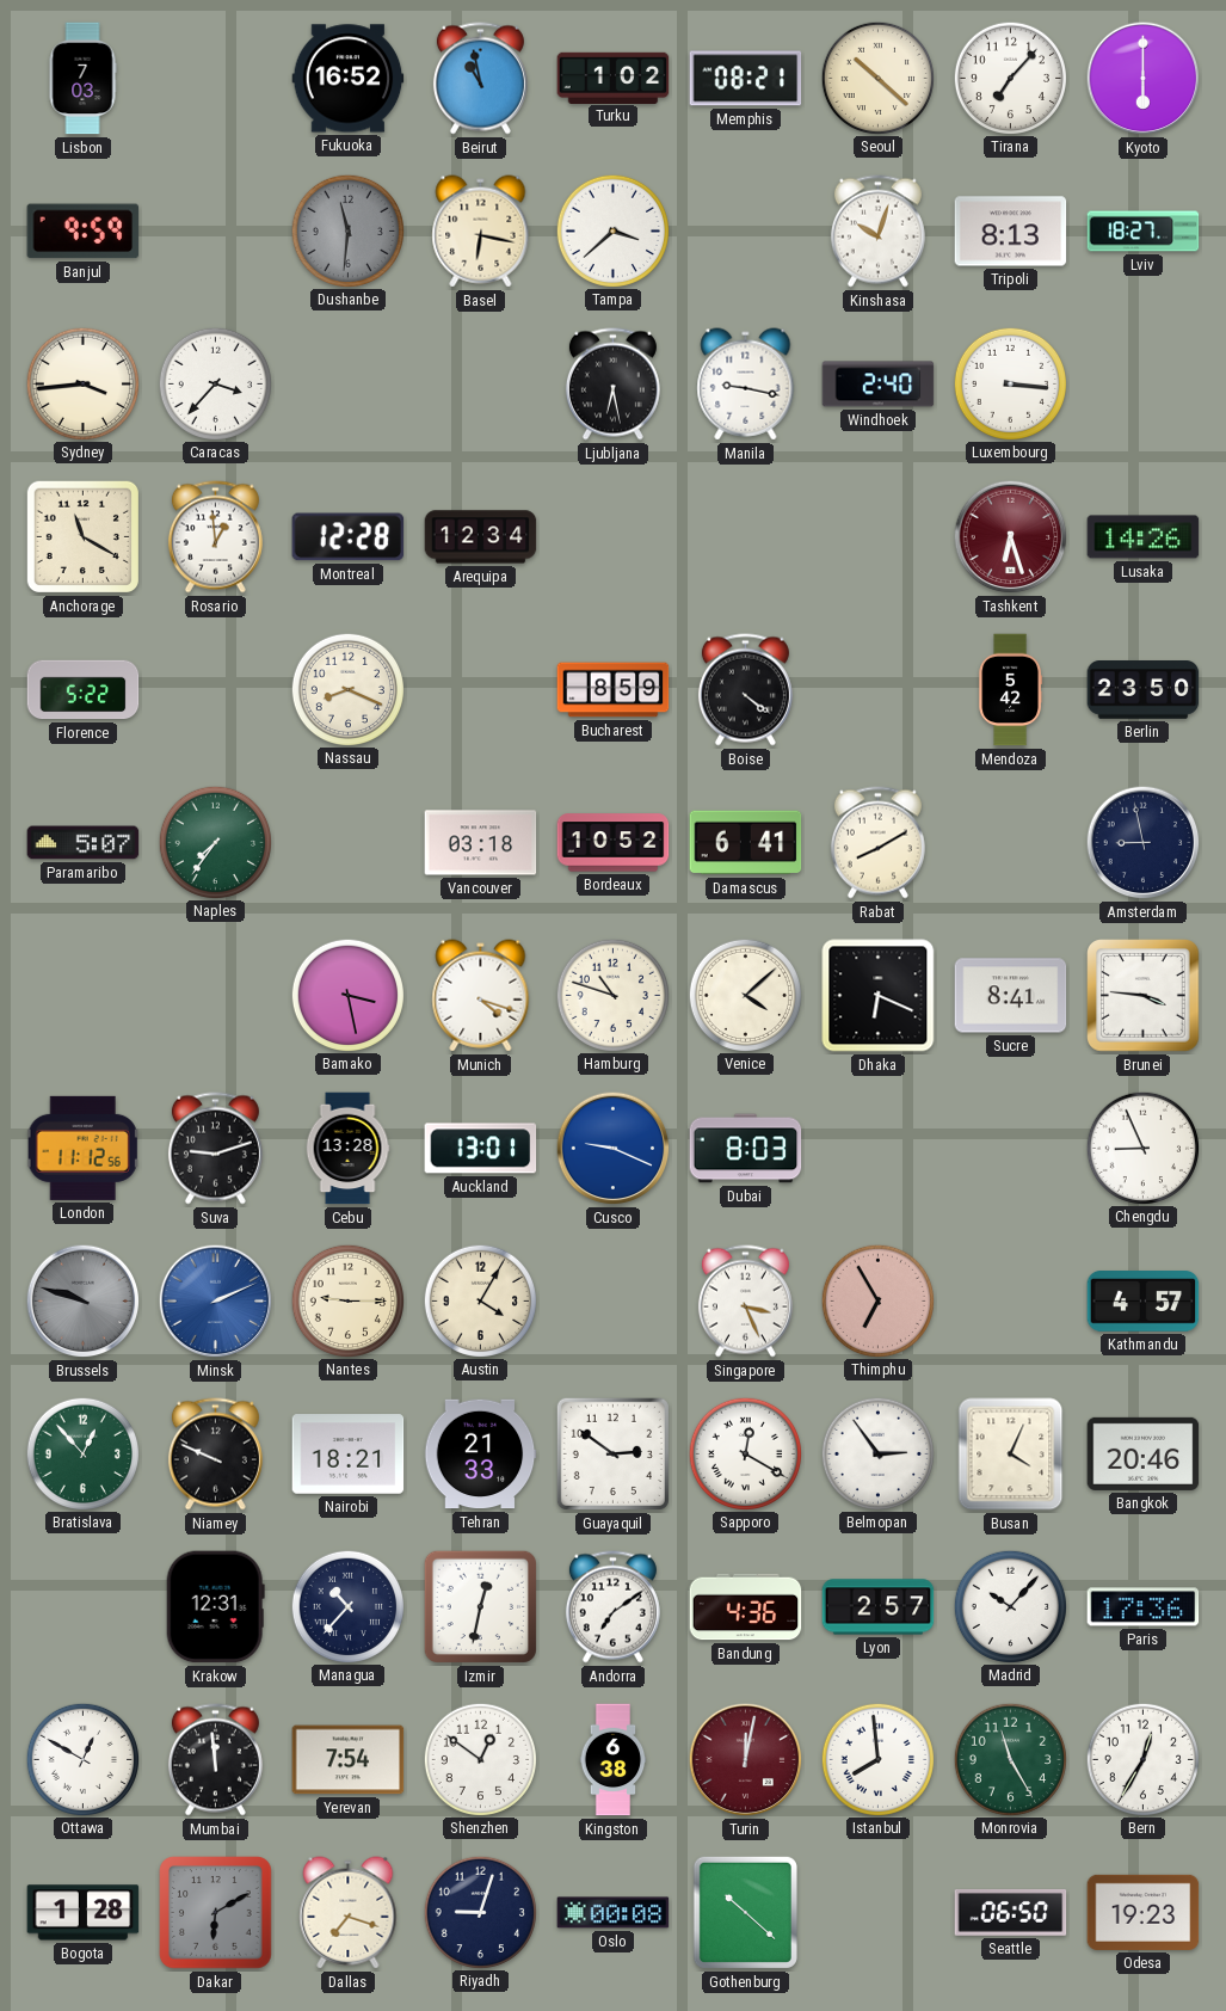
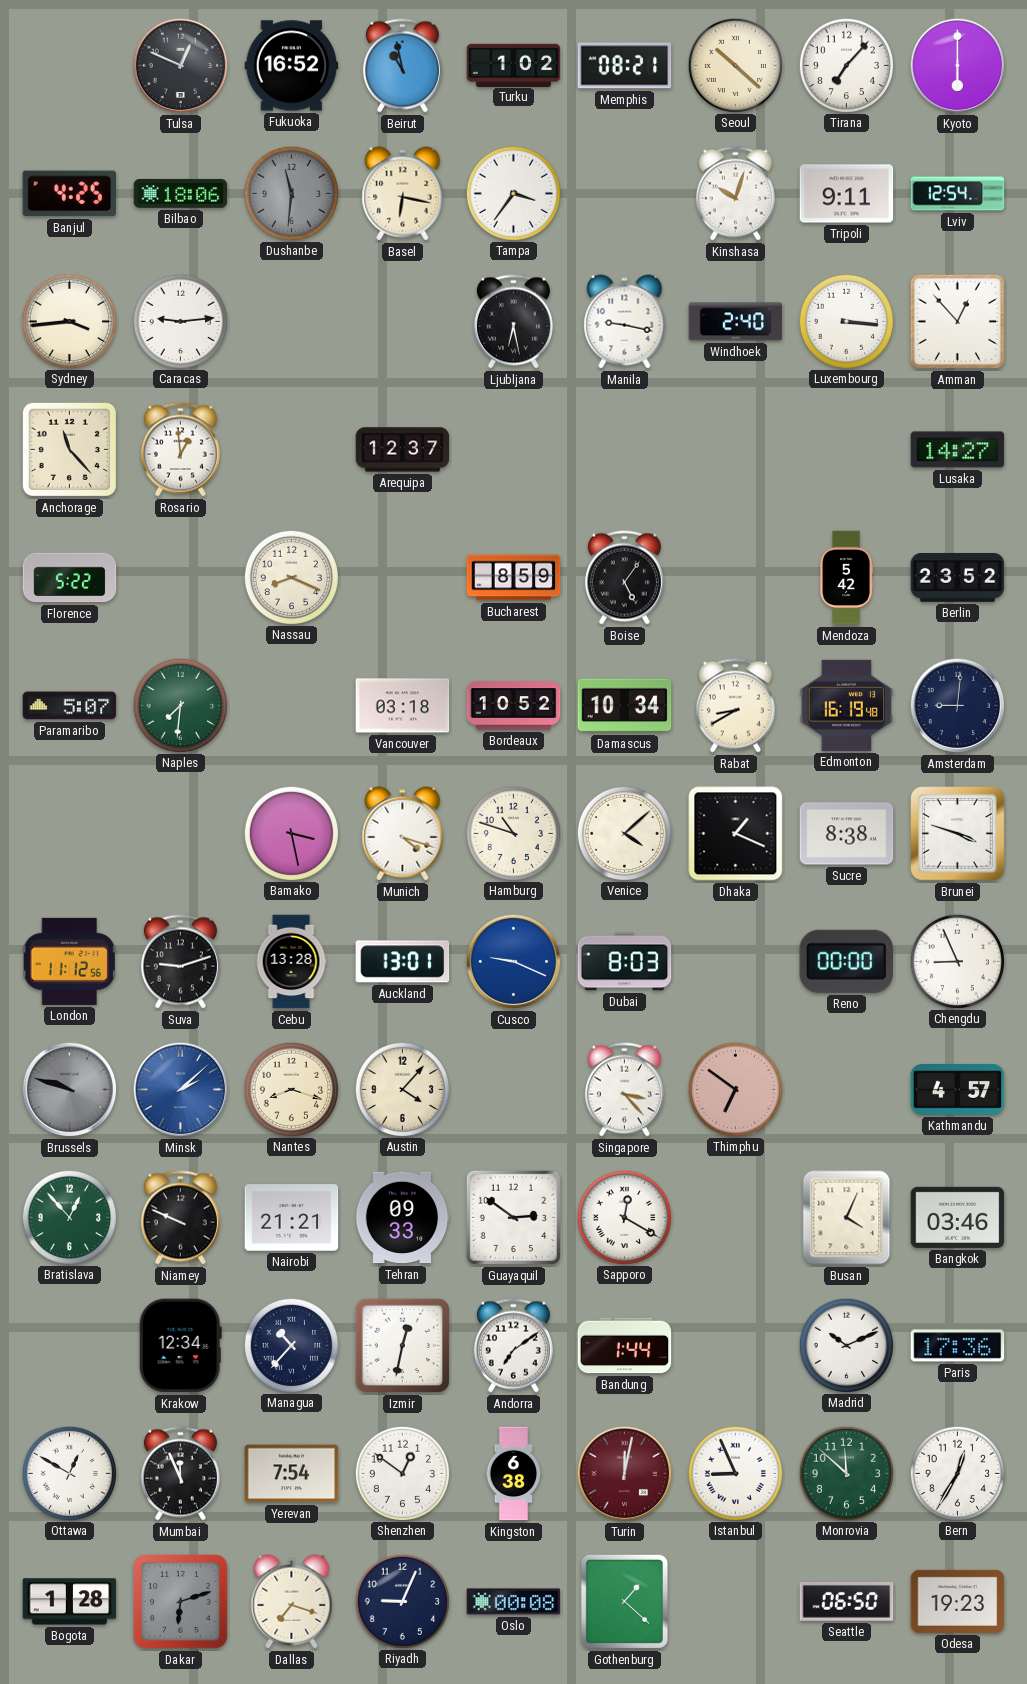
Lisbon: 7:03 -> none (82, 79)
Tulsa: none -> 12:49 (181, 66)
Banjul: 9:59 -> 4:25 (70, 194)
Bilbao: none -> 18:06 (181, 194)
Tampa: 3:38 -> 3:36 (513, 193)
Tripoli: 8:13 -> 9:11 (847, 194)
Lviv: 18:27 -> 12:54 (958, 194)
Caracas: 3:37 -> 9:14 (180, 321)
Amman: none -> 12:53 (957, 321)
Anchorage: 11:20 -> 11:23 (69, 449)
Montreal: 12:28 -> none (349, 537)
Arequipa: 12:34 -> 12:37 (403, 450)
Tashkent: 6:27 -> none (1011, 537)
Lusaka: 14:26 -> 14:27 (958, 450)
Boise: 4:21 -> 5:06 (624, 578)
Berlin: 23:50 -> 23:52 (958, 578)
Naples: 7:36 -> 7:31 (180, 705)
Damascus: 6:41 -> 10:34 (625, 706)
Rabat: 8:10 -> 8:40 (735, 706)
Edmonton: none -> 16:19 (847, 705)
Amsterdam: 8:58 -> 9:01 (958, 706)
Dhaka: 6:19 -> 1:19 (736, 834)
Sucre: 8:41 -> 8:38 (847, 834)
Brunei: 3:46 -> 3:48 (958, 834)
Reno: none -> 00:00 (846, 961)
Minsk: 2:11 -> 2:08 (181, 1090)
Nantes: 9:15 -> 8:18 (291, 1089)
Austin: 4:05 -> 4:07 (402, 1089)
Singapore: 3:26 -> 3:23 (624, 1090)
Thimphu: 6:55 -> 6:51 (735, 1089)
Nairobi: 18:21 -> 21:21 (292, 1218)
Tehran: 21:33 -> 09:33 (402, 1218)
Belmopan: 2:54 -> none (877, 1453)
Bangkok: 20:46 -> 03:46 (958, 1217)
Krakow: 12:31 -> 12:34 (180, 1346)
Bandung: 4:36 -> 1:44 (625, 1346)
Lyon: 2:57 -> none (879, 1607)
Madrid: 10:07 -> 10:11 (846, 1345)
Mumbai: 11:59 -> 11:56 (180, 1474)
Istanbul: 7:59 -> 8:56 (735, 1473)
Monrovia: 11:25 -> 11:52 (846, 1473)
Dakar: 6:10 -> 6:12 (181, 1602)
Riyadh: 9:03 -> 9:04 (402, 1601)
Gothenburg: 10:22 -> 1:22 (624, 1601)
